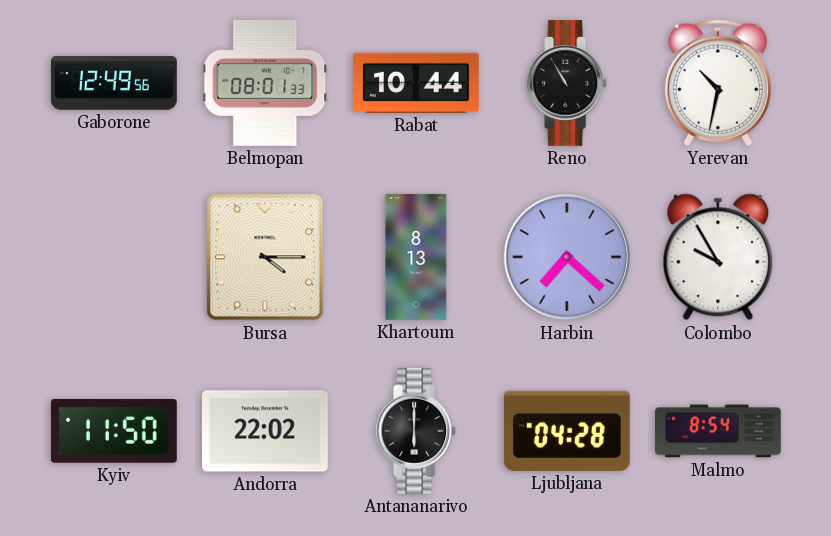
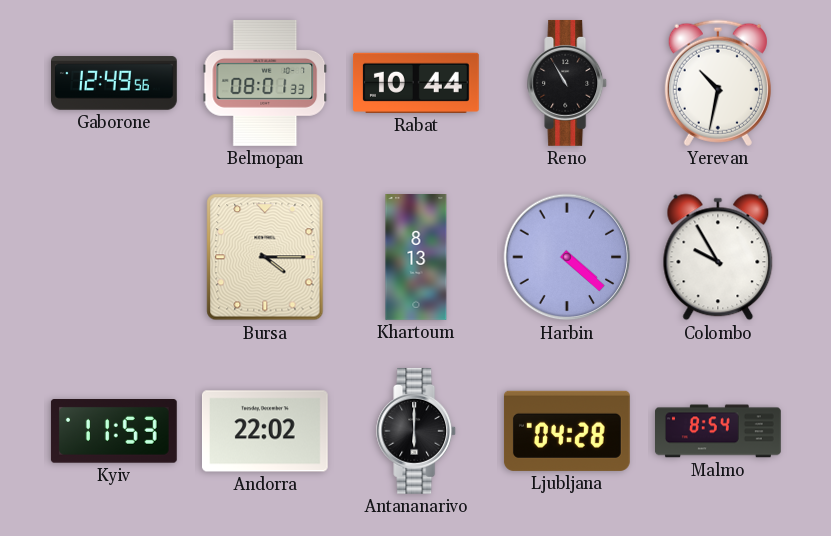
Harbin: 7:22 -> 4:22 (567, 257)
Kyiv: 11:50 -> 11:53 (114, 432)
